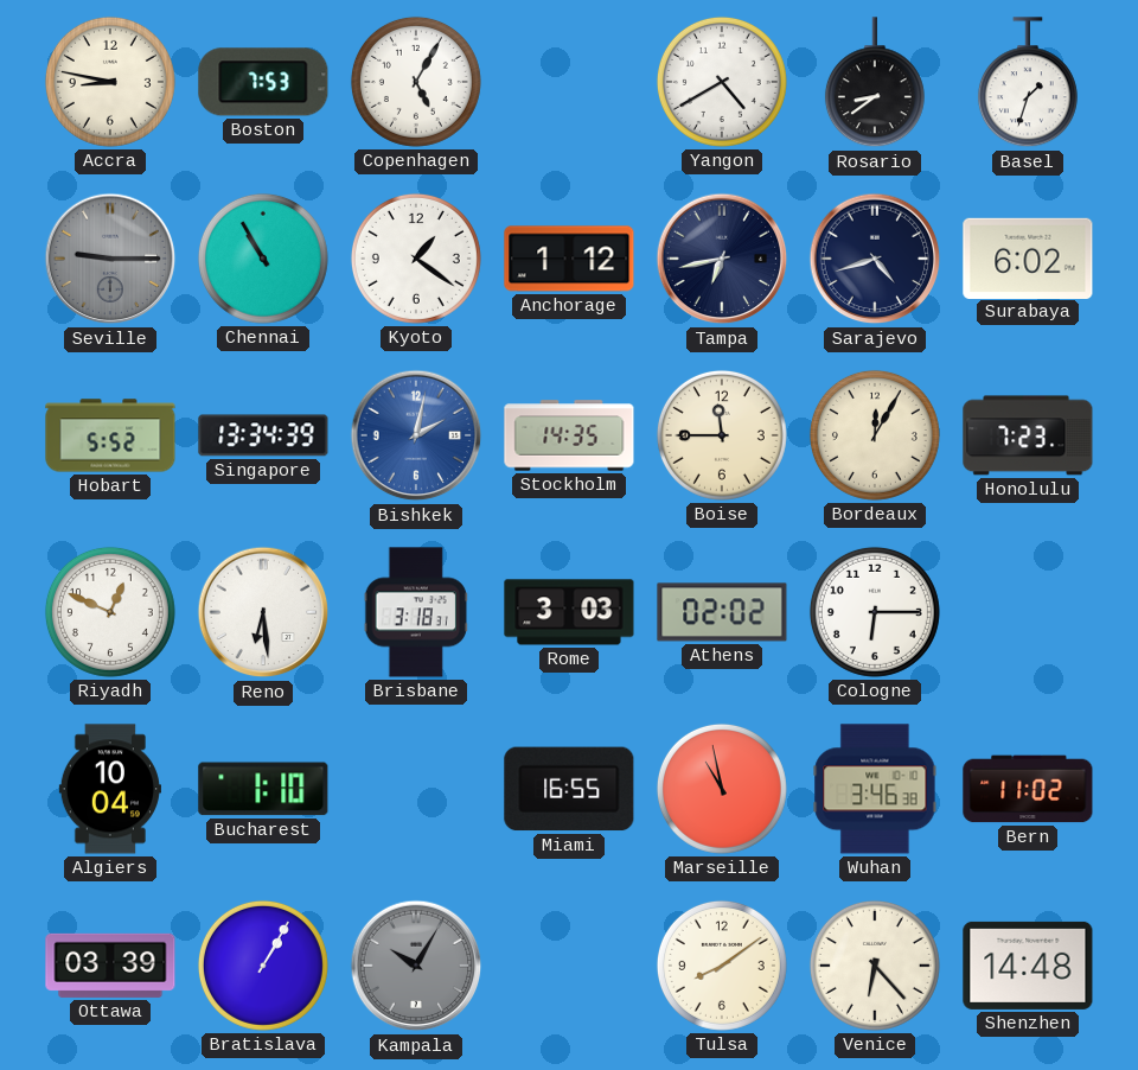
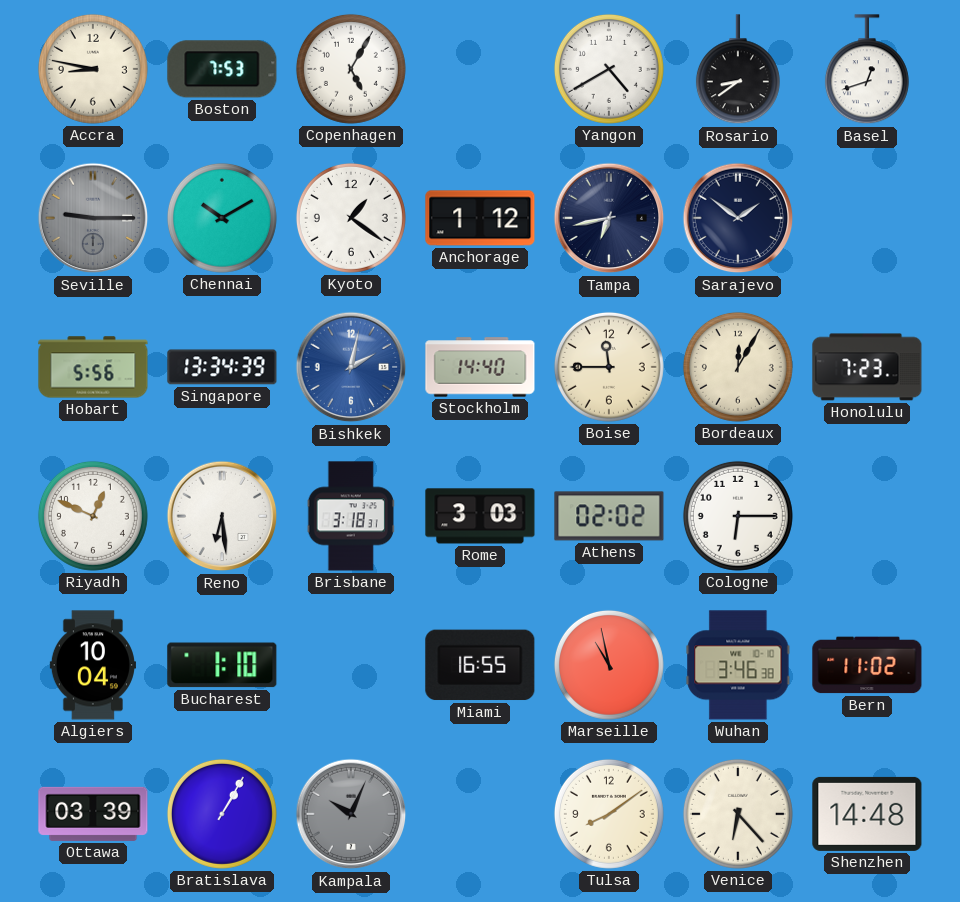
Basel: 1:33 -> 12:42 (867, 70)
Chennai: 10:55 -> 10:10 (222, 218)
Sarajevo: 4:42 -> 1:51 (738, 218)
Surabaya: 6:02 -> none (1028, 257)
Hobart: 5:52 -> 5:56 (93, 367)
Stockholm: 14:35 -> 14:40 (480, 367)
Kampala: 10:05 -> 10:04 (351, 814)
